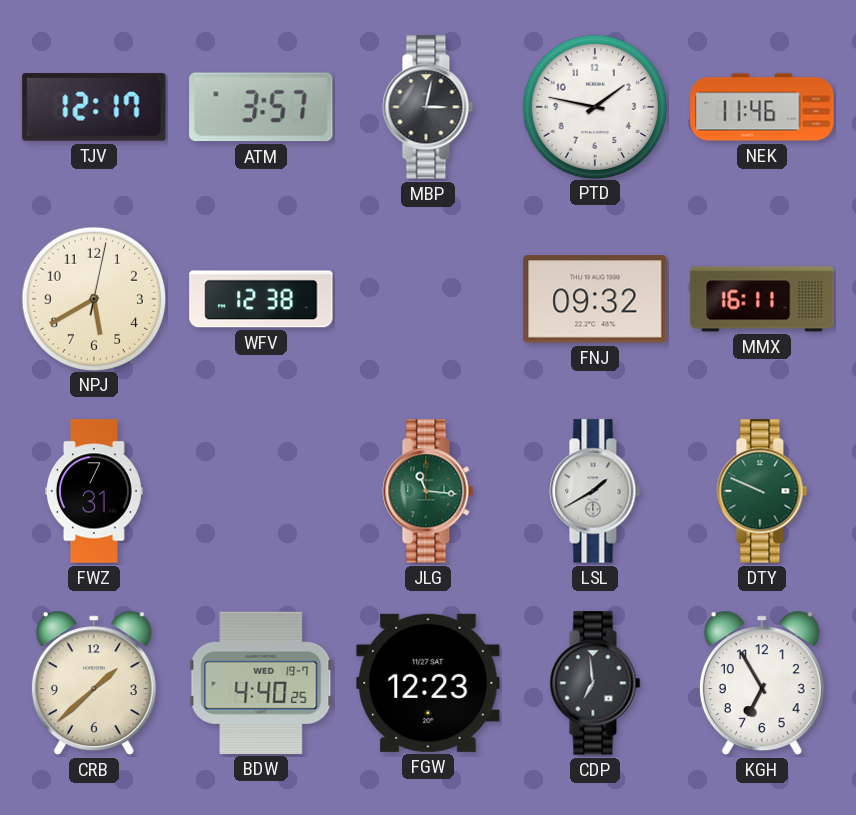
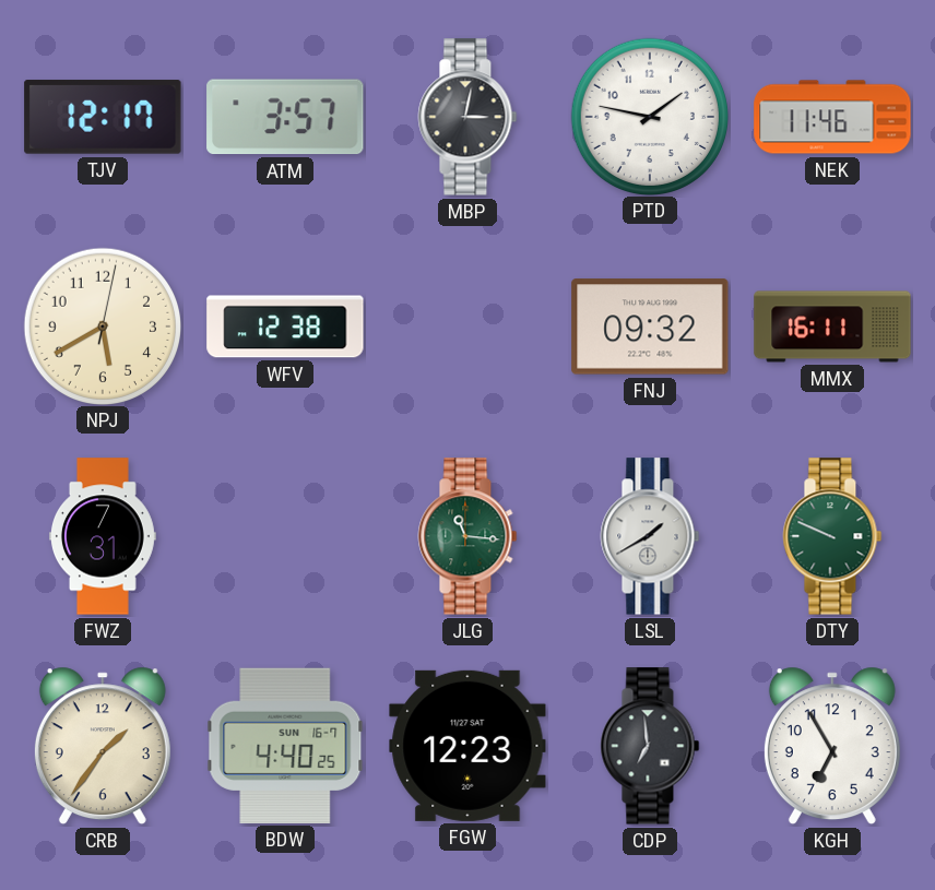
CRB: 1:38 -> 1:36 (103, 746)
BDW date: WED 19-7 -> SUN 16-7 (285, 746)
